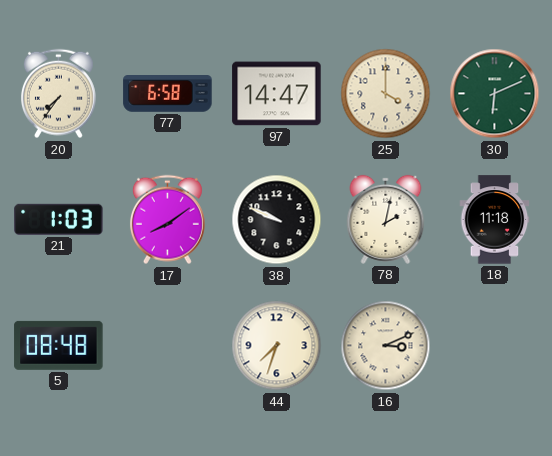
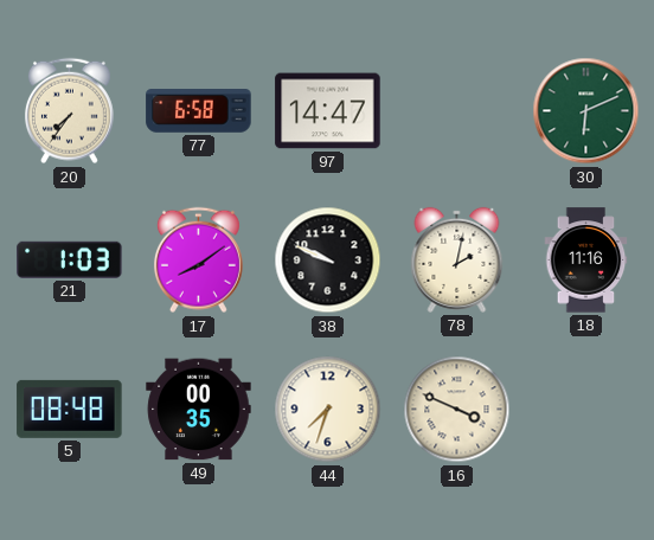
25: 4:00 -> none (386, 94)
18: 11:18 -> 11:16 (586, 261)
49: none -> 00:35 (199, 410)
16: 3:11 -> 3:49 (457, 410)
